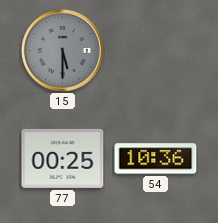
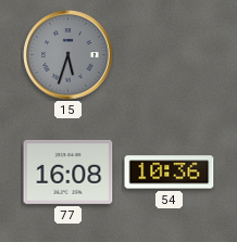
15: 5:30 -> 5:33 (68, 55)
77: 00:25 -> 16:08 (68, 171)
